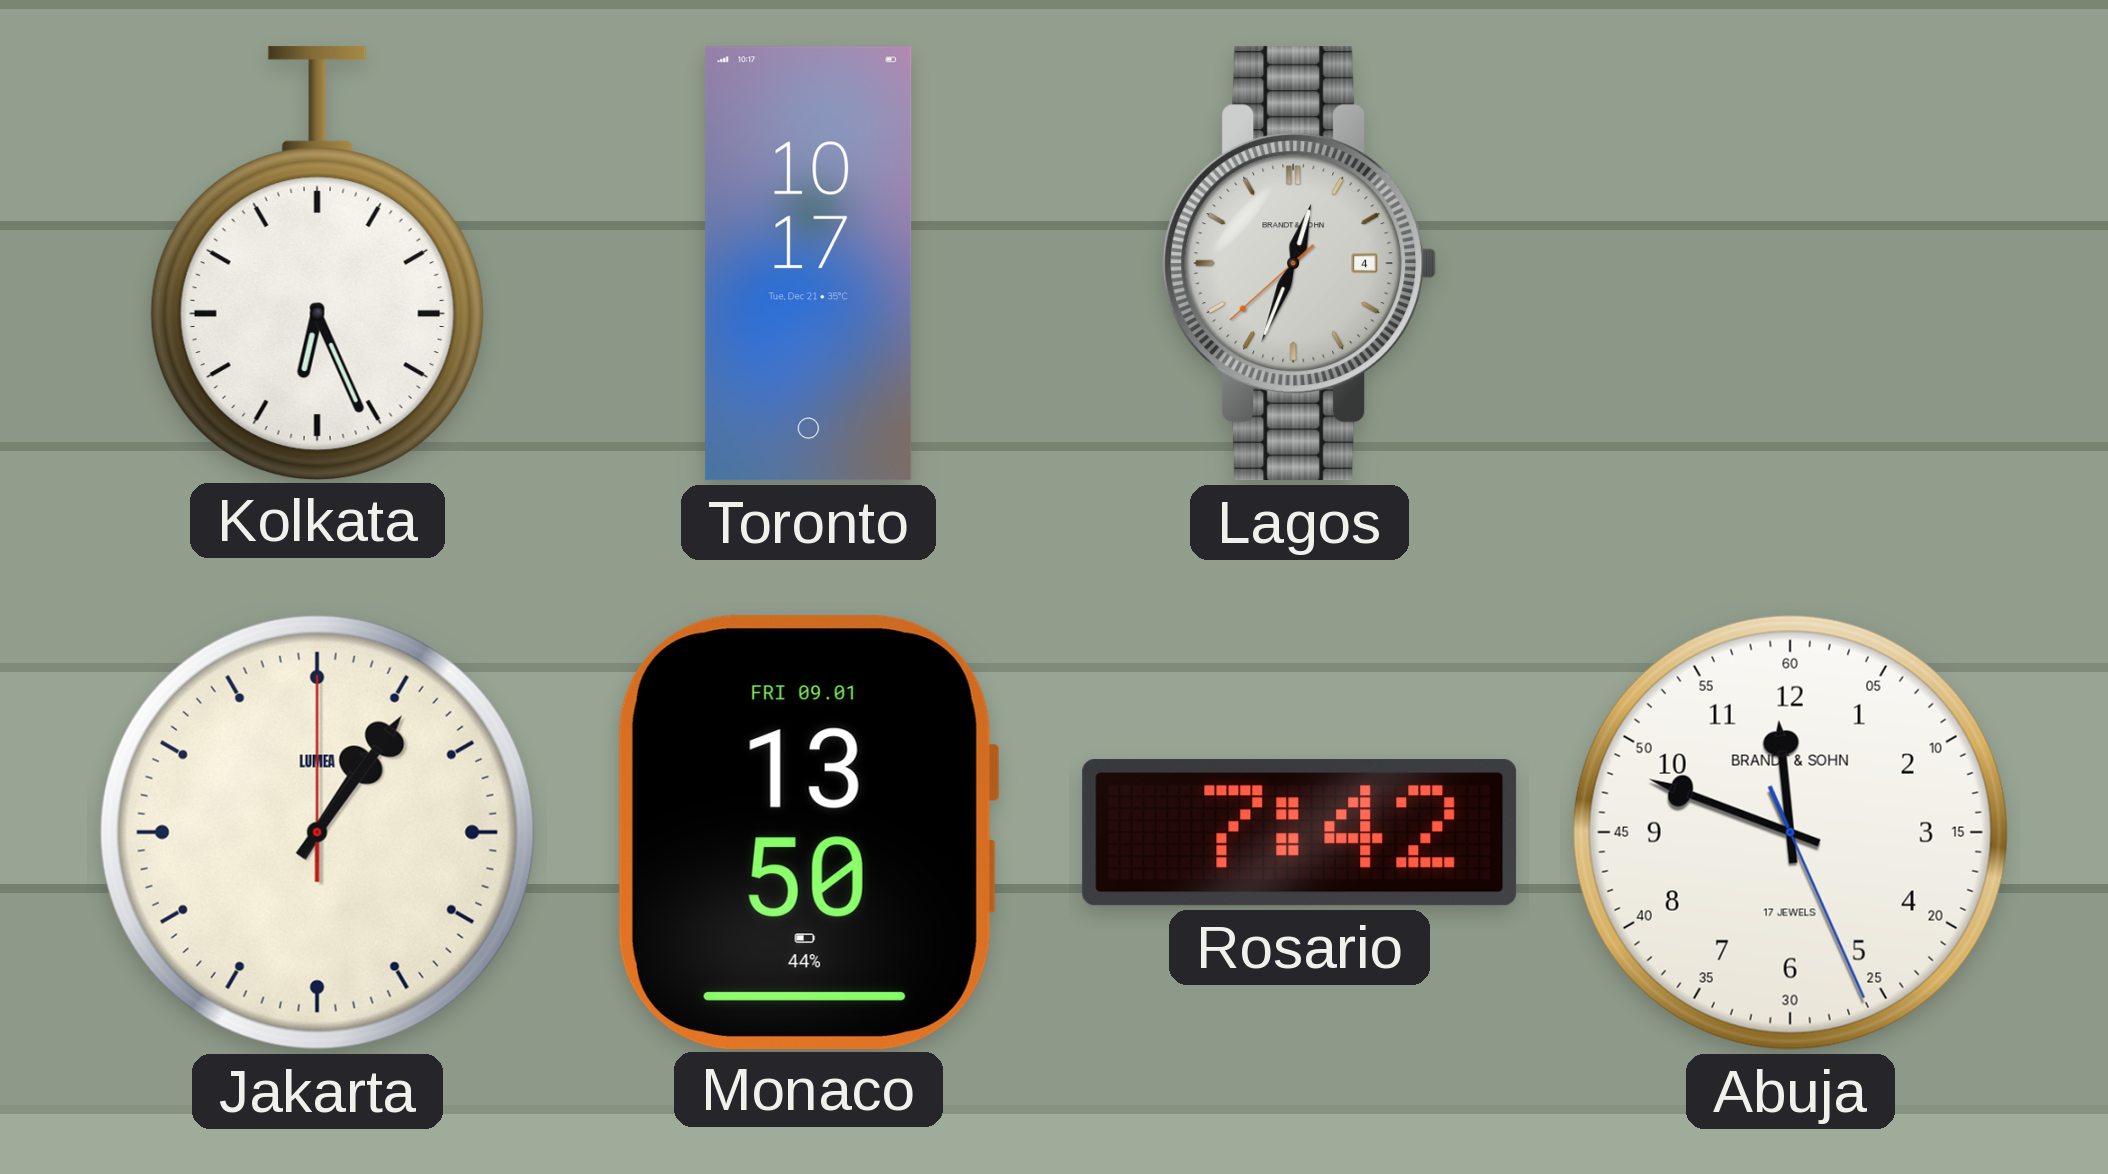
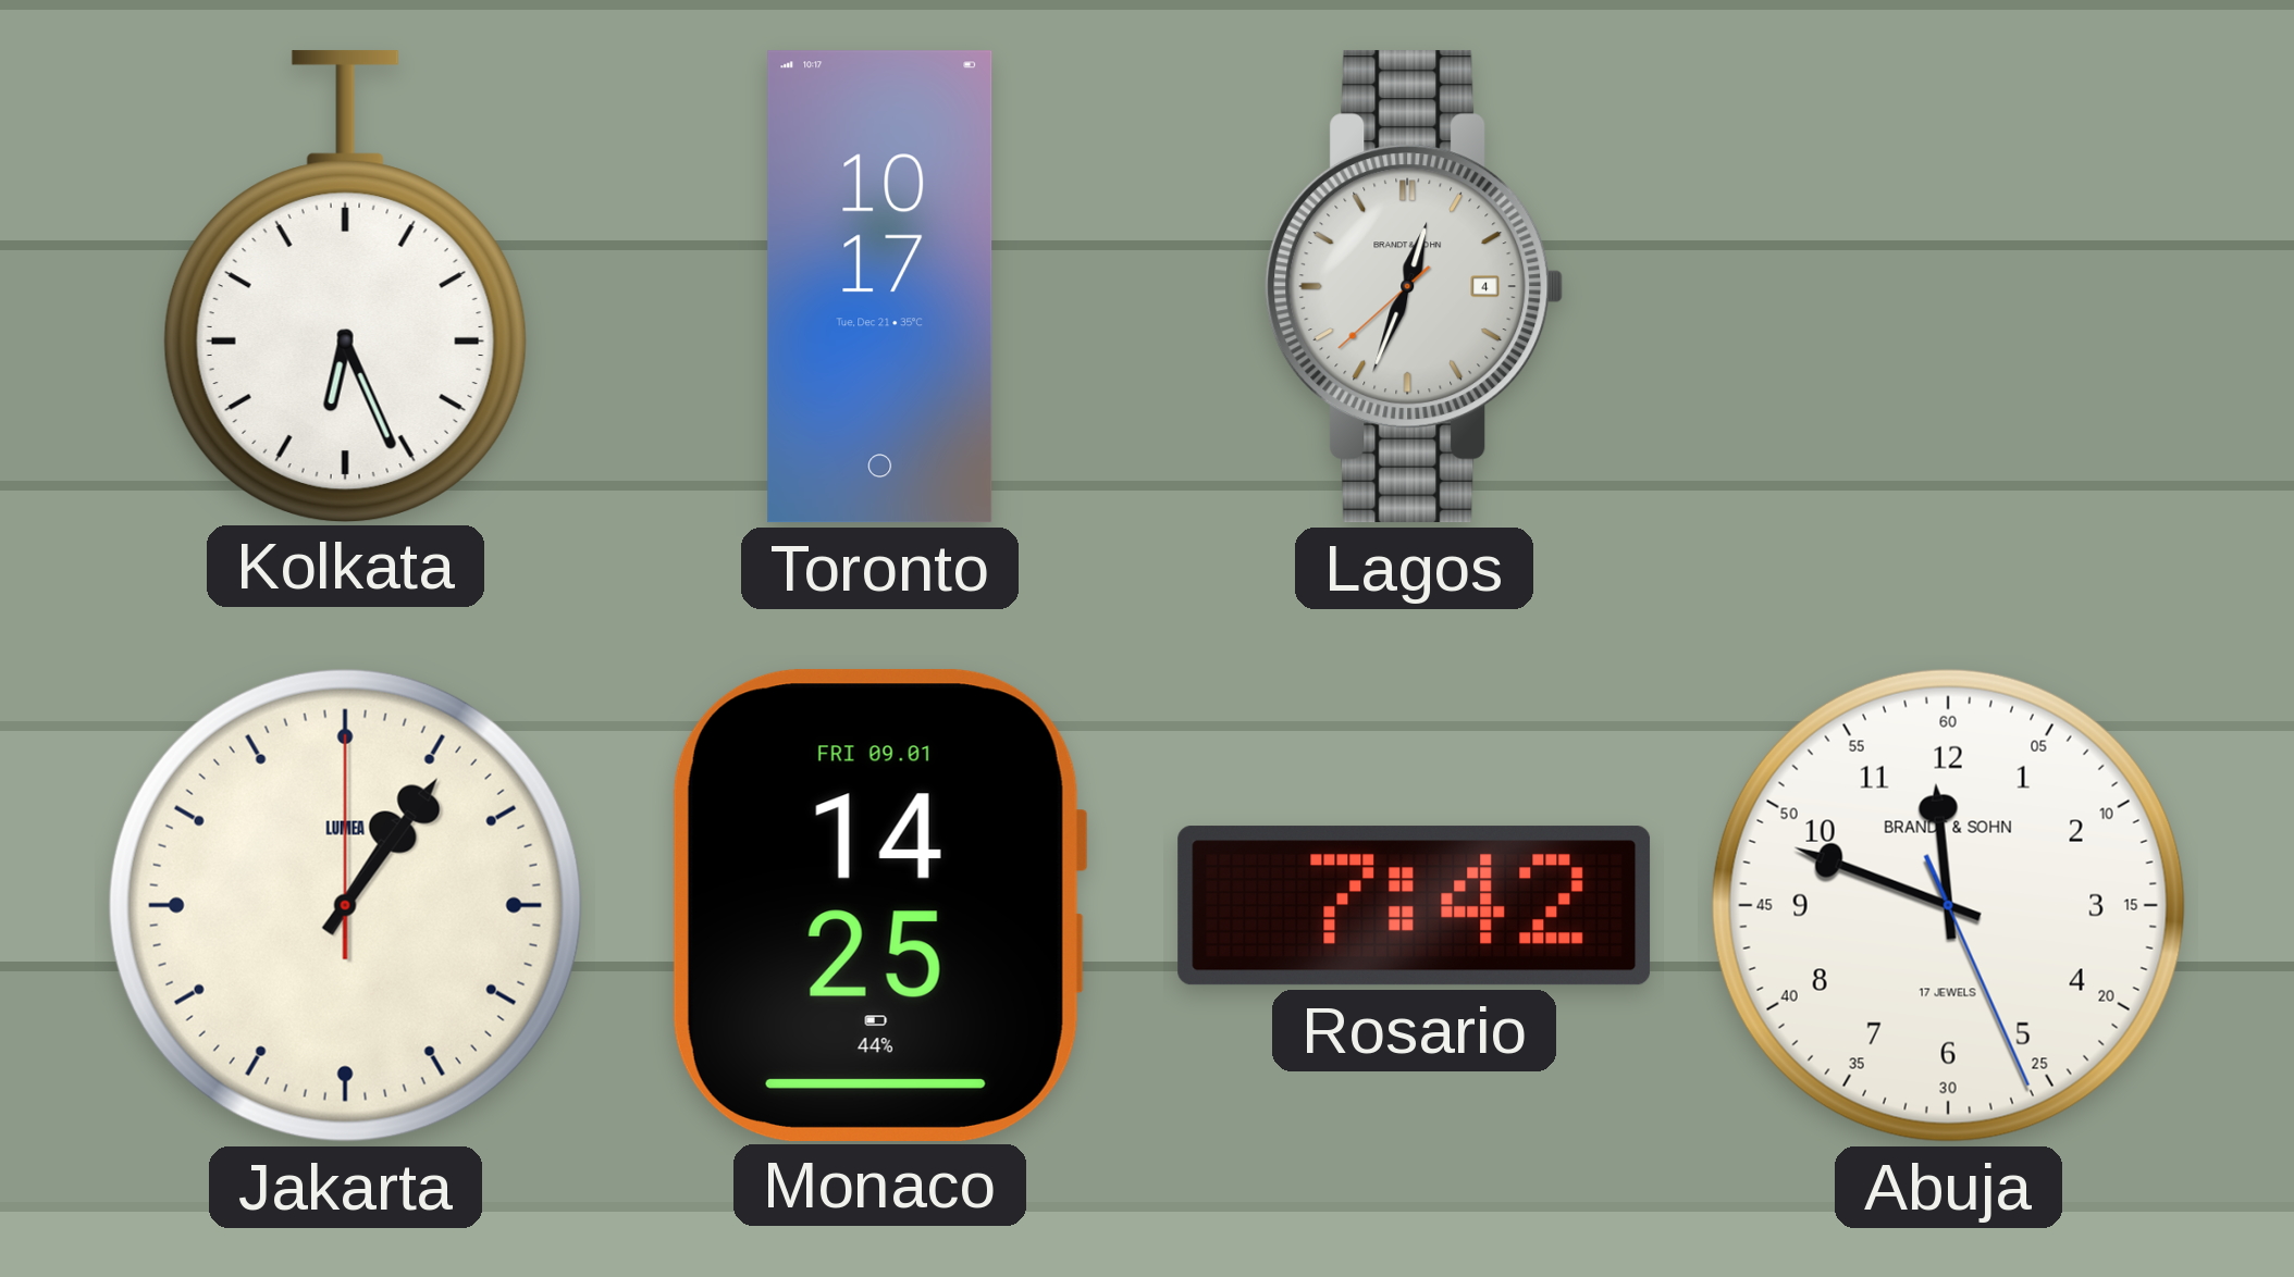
Monaco: 13:50 -> 14:25 (879, 905)
